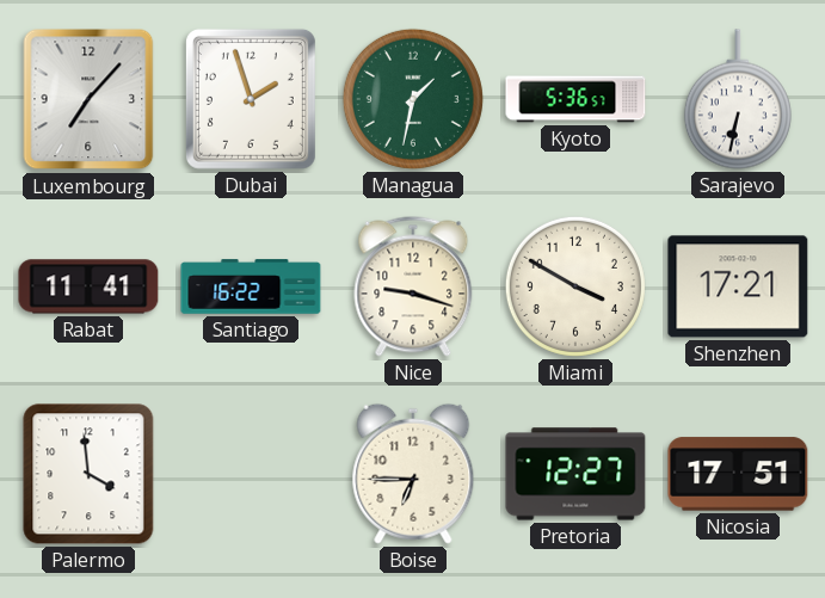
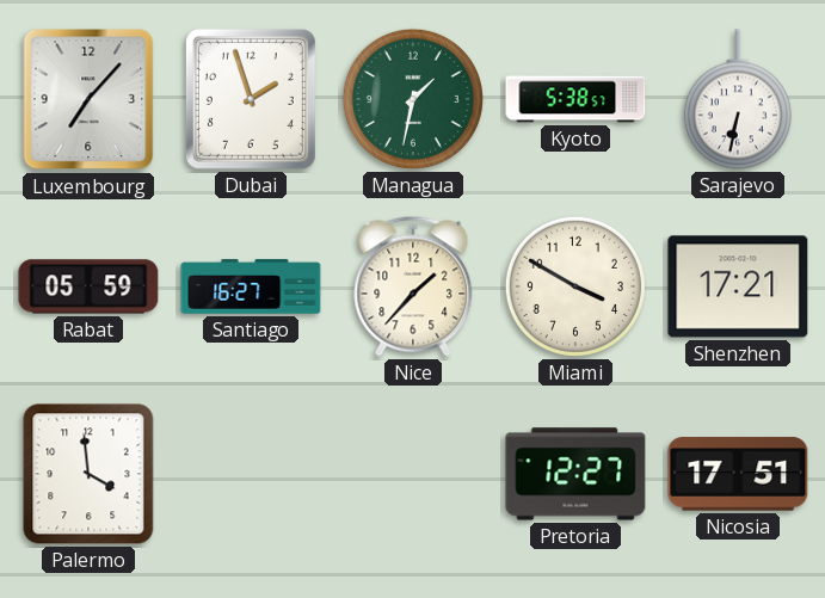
Kyoto: 5:36 -> 5:38 (575, 99)
Rabat: 11:41 -> 05:59 (88, 286)
Santiago: 16:22 -> 16:27 (251, 286)
Nice: 9:18 -> 1:37 (413, 286)
Boise: 6:45 -> none (413, 474)
